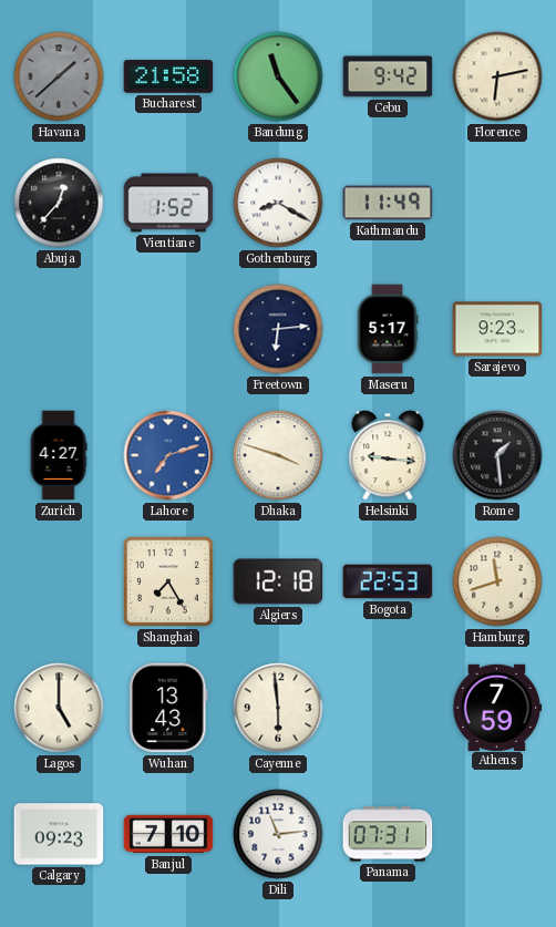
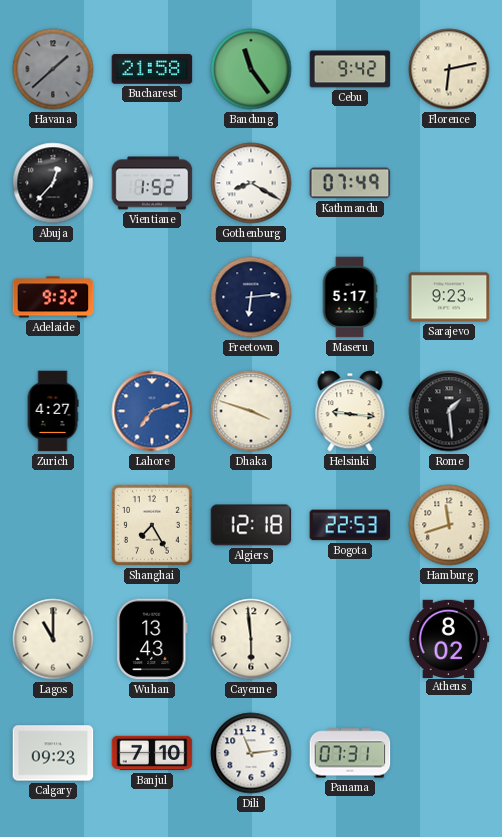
Kathmandu: 11:49 -> 07:49 (350, 183)
Adelaide: none -> 9:32 (53, 297)
Lagos: 5:00 -> 11:00 (53, 639)
Athens: 7:59 -> 8:02 (449, 638)
